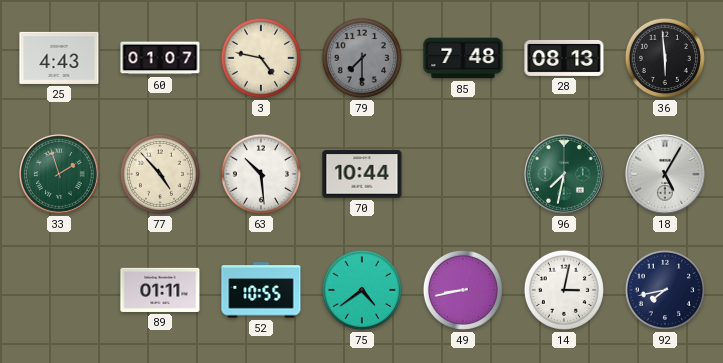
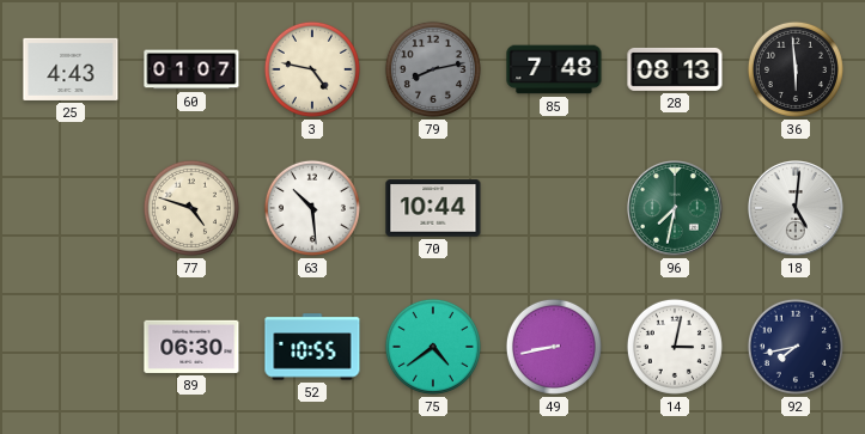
79: 7:30 -> 8:13 (433, 69)
33: 1:57 -> none (60, 175)
77: 4:53 -> 4:48 (191, 208)
18: 5:05 -> 5:01 (797, 209)
89: 01:11 -> 06:30 (191, 347)
